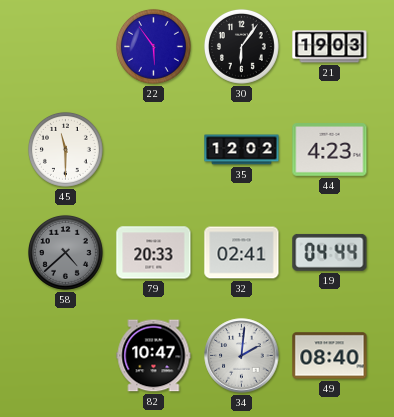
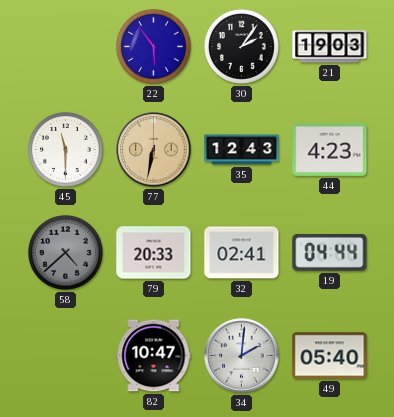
30: 6:06 -> 2:06 (242, 47)
77: none -> 6:32 (154, 150)
35: 12:02 -> 12:43 (242, 150)
49: 08:40 -> 05:40 (330, 356)
